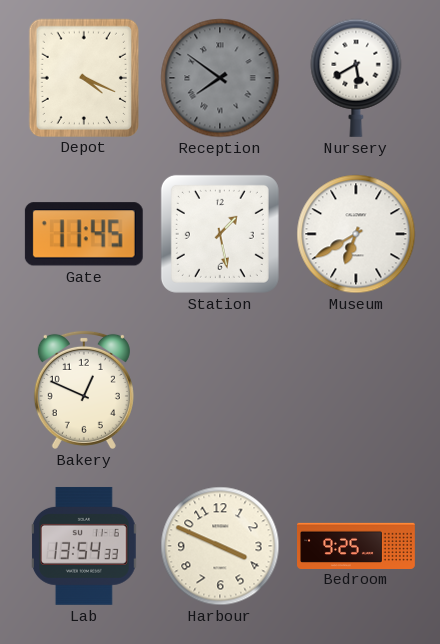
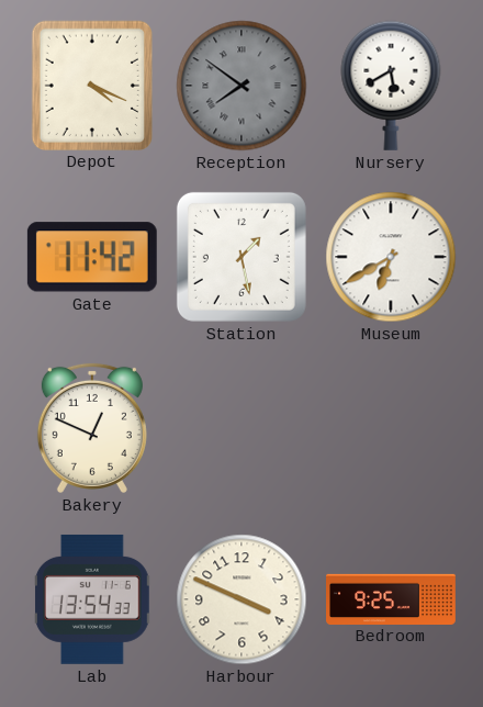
Gate: 11:45 -> 11:42 (92, 257)
